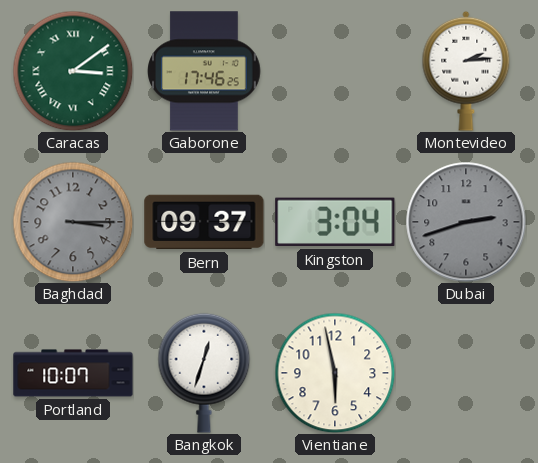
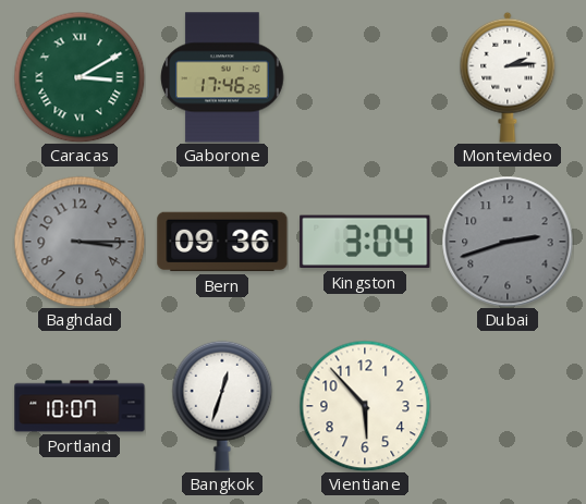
Caracas: 3:09 -> 3:10 (80, 77)
Bern: 09:37 -> 09:36 (222, 242)
Vientiane: 5:58 -> 5:53 (365, 406)
